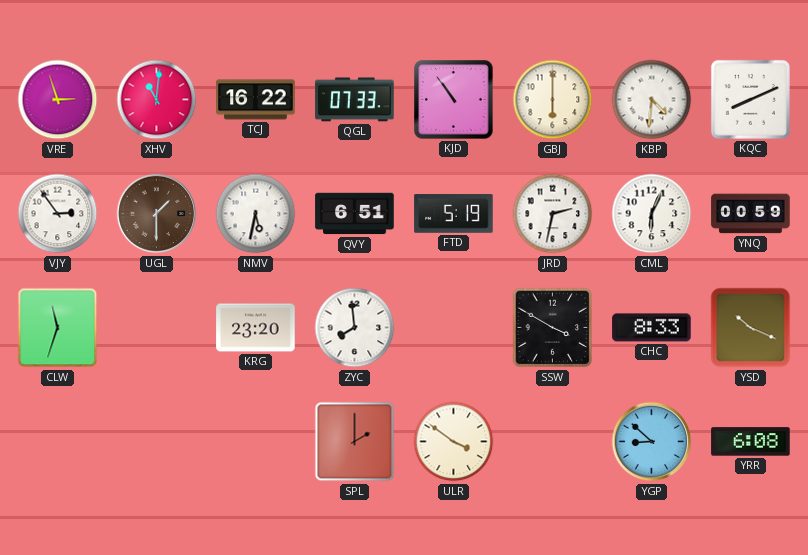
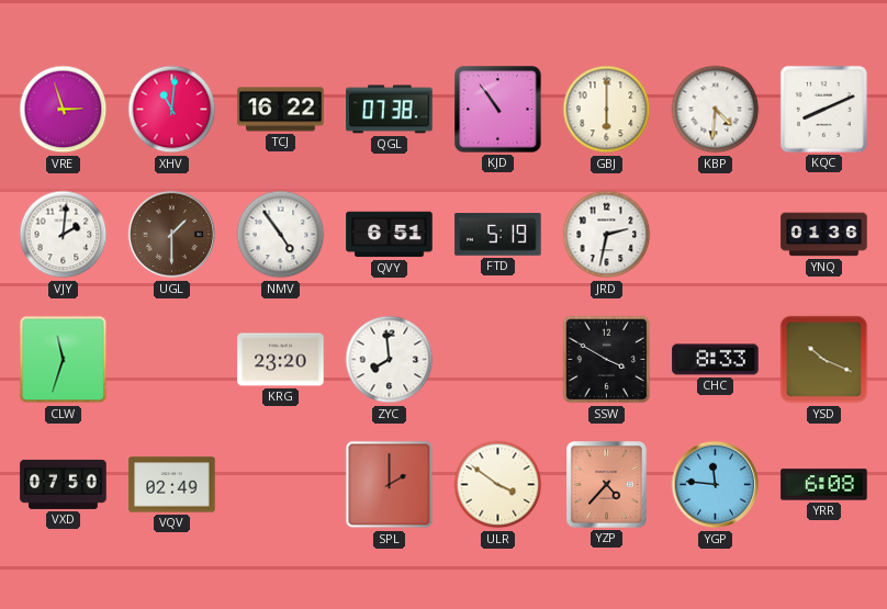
QGL: 07:33 -> 07:38 (390, 110)
VJY: 2:54 -> 2:01 (64, 235)
NMV: 5:32 -> 4:54 (281, 235)
CML: 6:04 -> none (652, 214)
YNQ: 00:59 -> 01:36 (824, 235)
VXD: none -> 07:50 (64, 484)
VQV: none -> 02:49 (172, 485)
YZP: none -> 4:37 (607, 485)
YGP: 8:52 -> 11:46 (716, 485)
